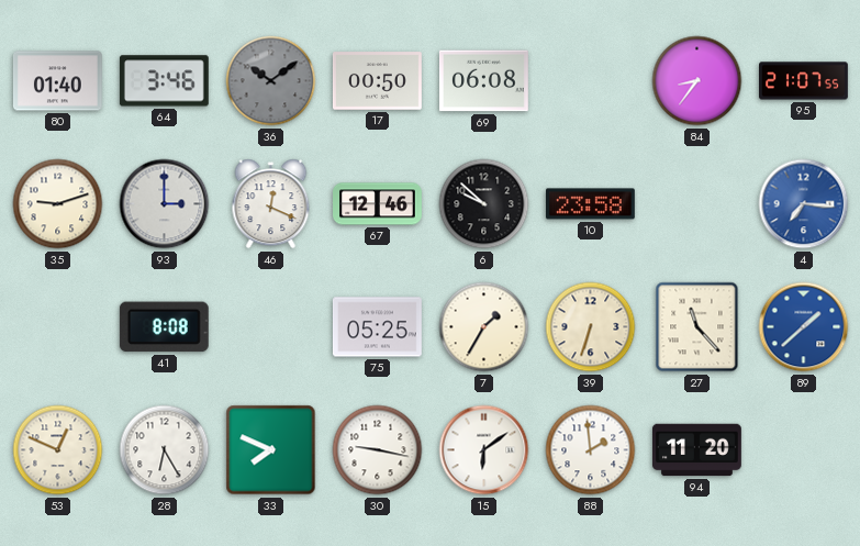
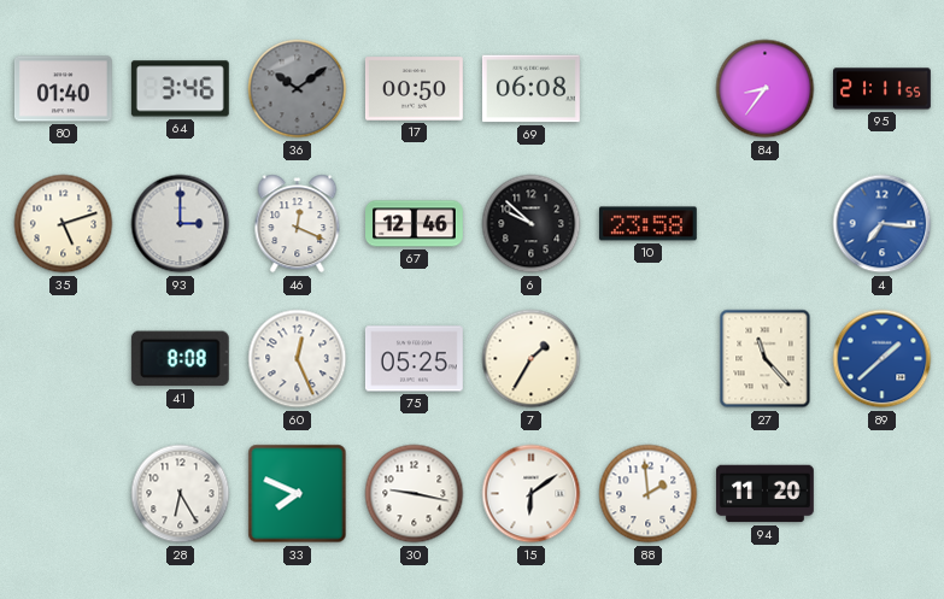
95: 21:07 -> 21:11 (883, 89)
35: 9:12 -> 5:12 (64, 224)
60: none -> 12:26 (298, 359)
39: 6:33 -> none (591, 327)
53: 12:49 -> none (58, 450)
